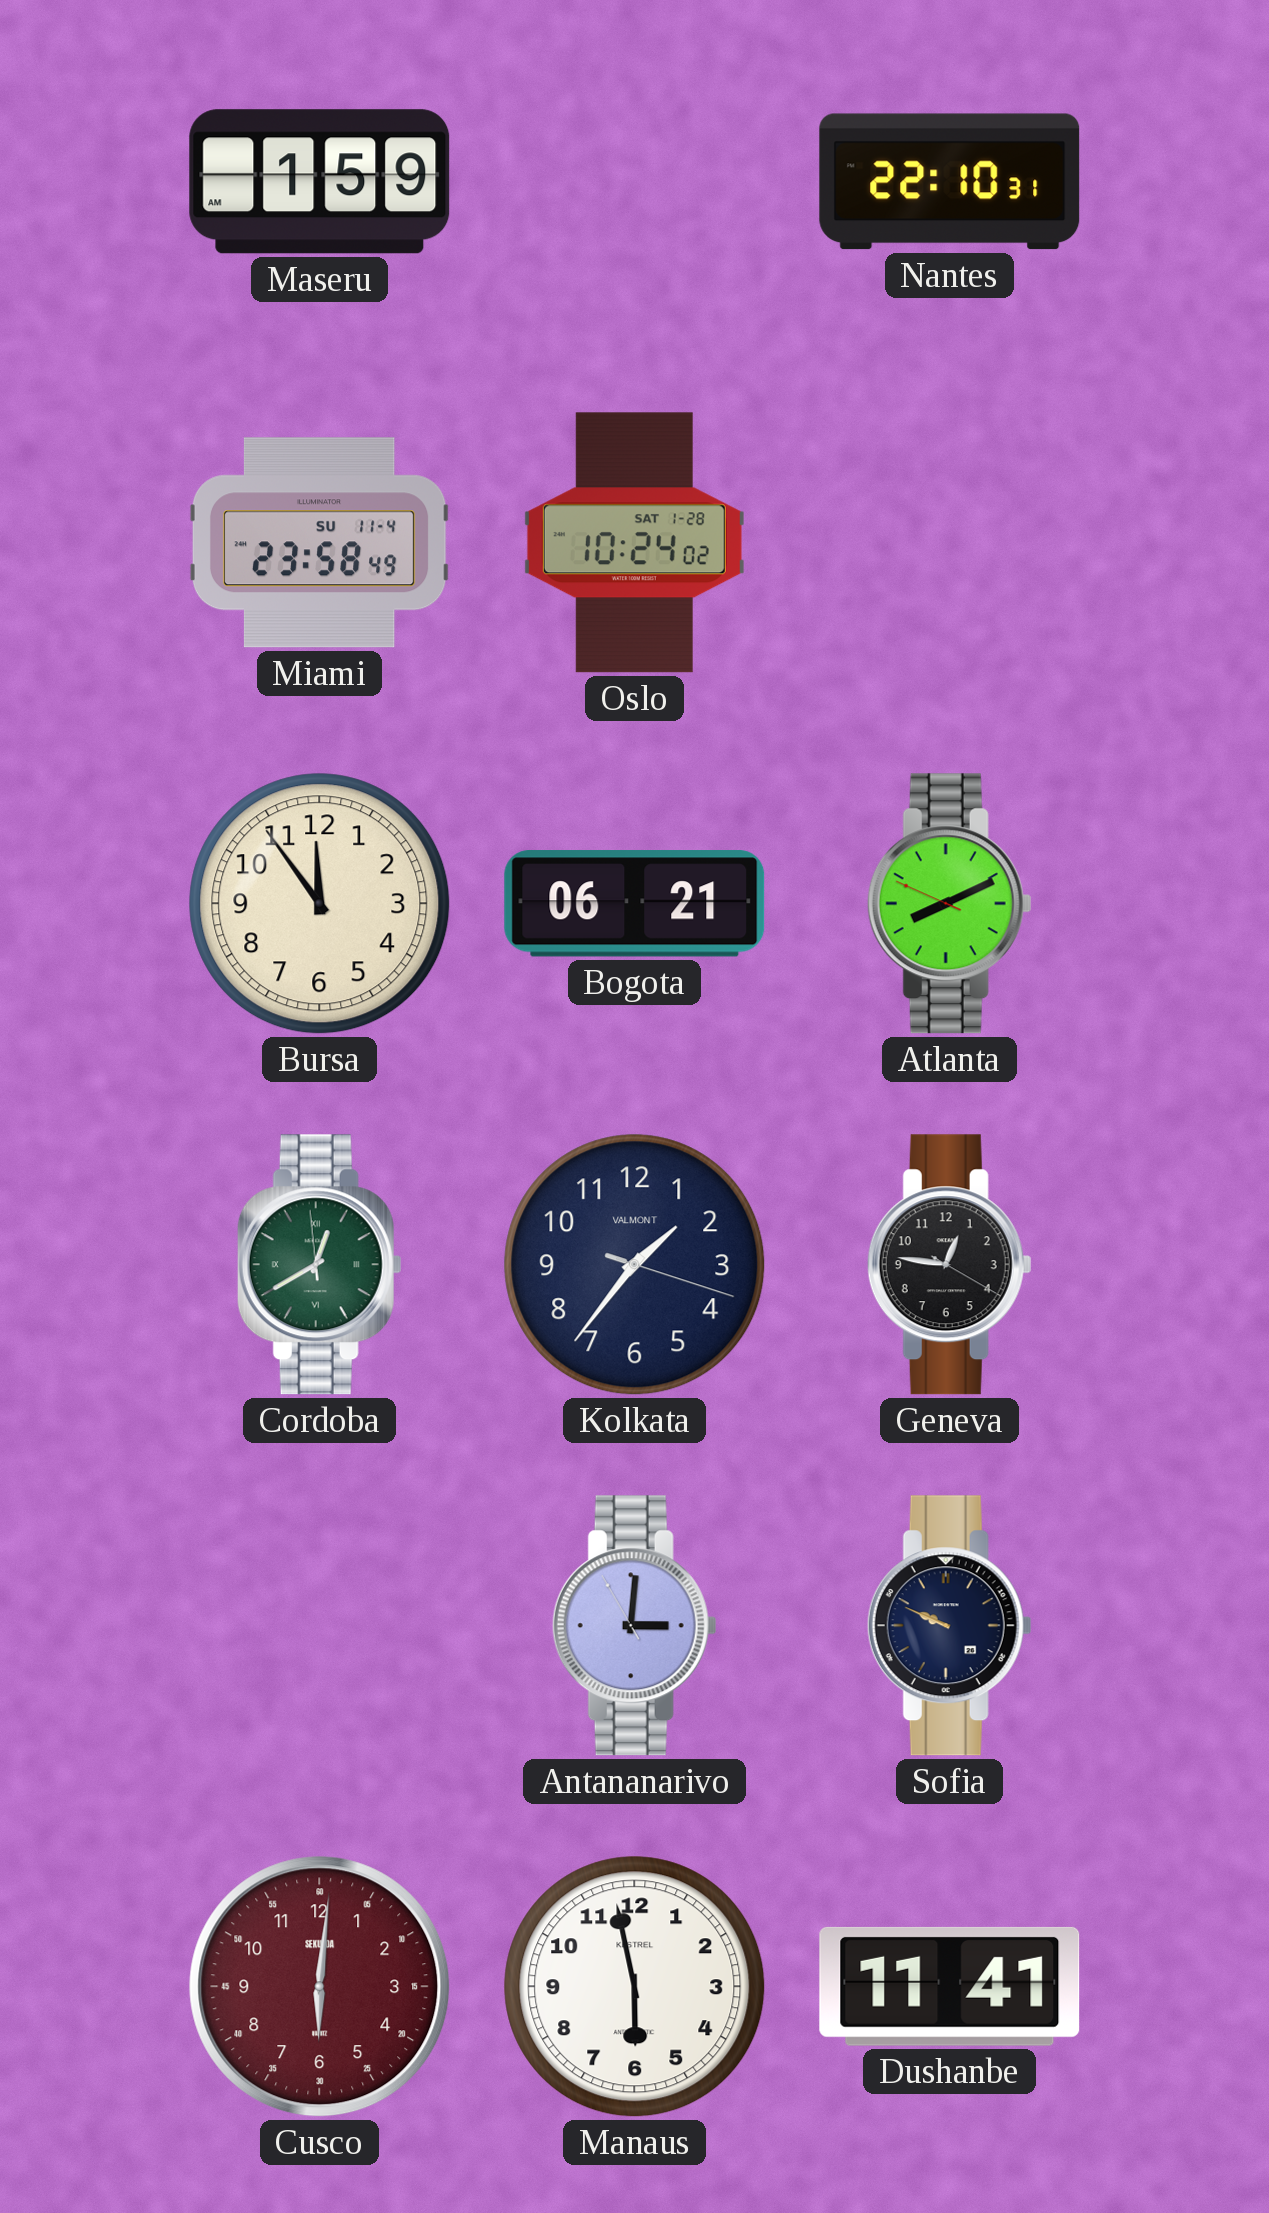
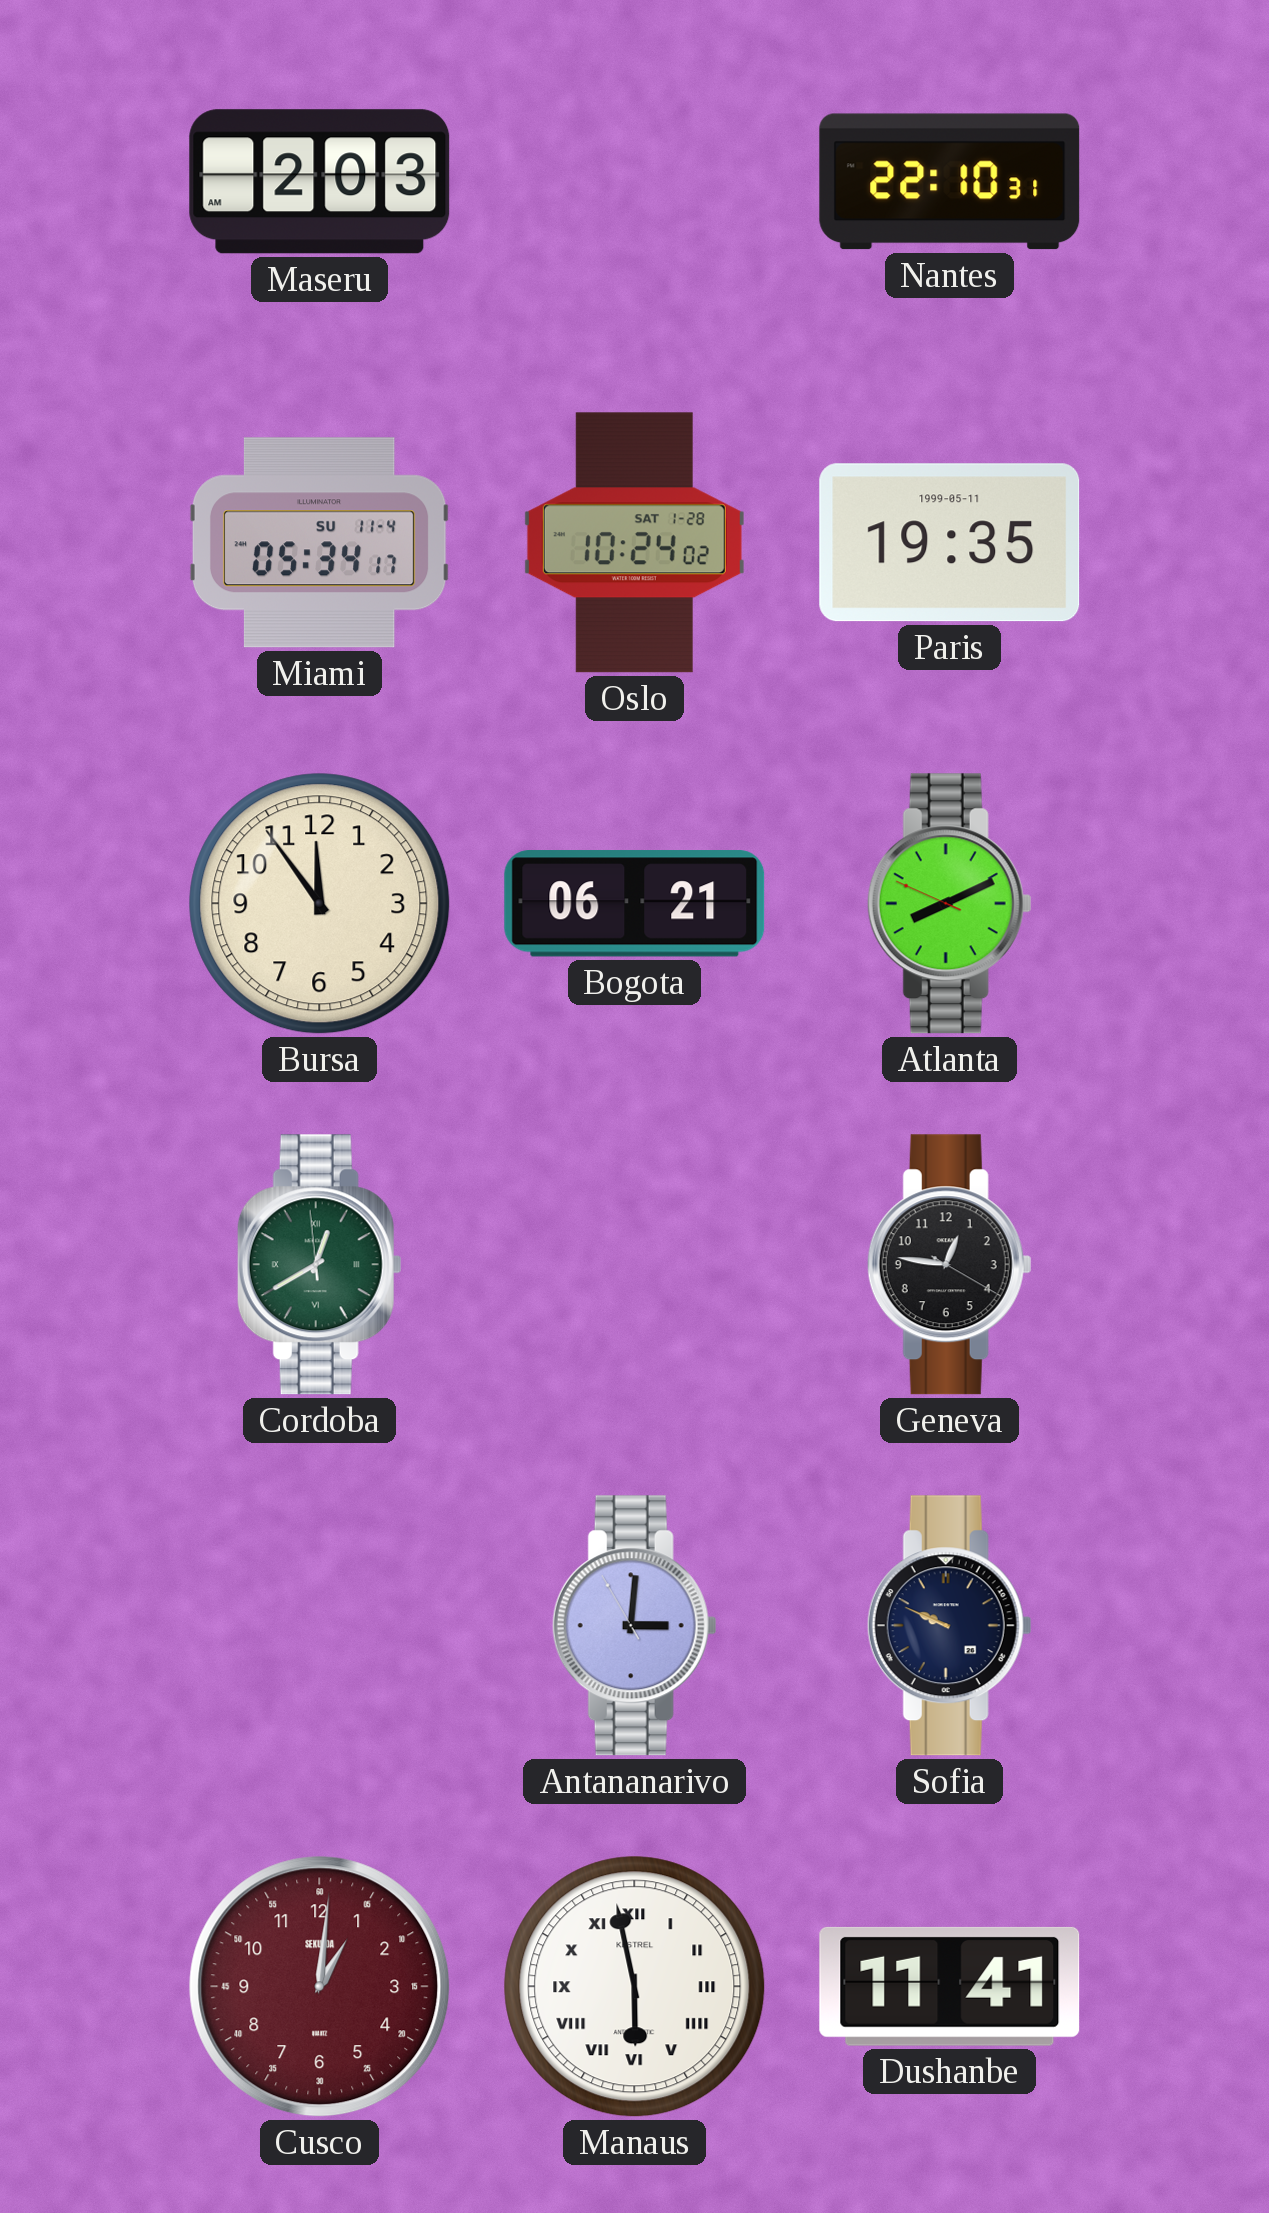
Maseru: 1:59 -> 2:03 (320, 182)
Miami: 23:58 -> 05:34 (319, 543)
Paris: none -> 19:35 (950, 543)
Kolkata: 1:36 -> none (635, 1265)
Cusco: 6:01 -> 1:01 (320, 1987)
Manaus numerals: Arabic -> Roman (635, 1987)
